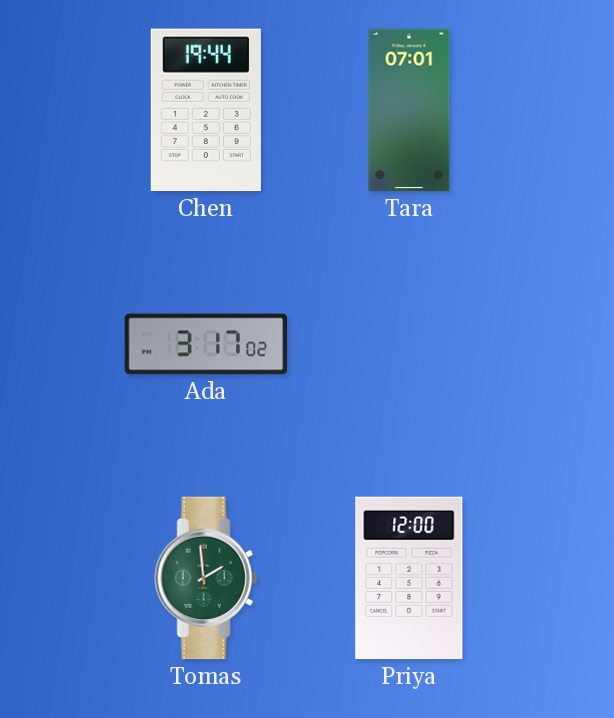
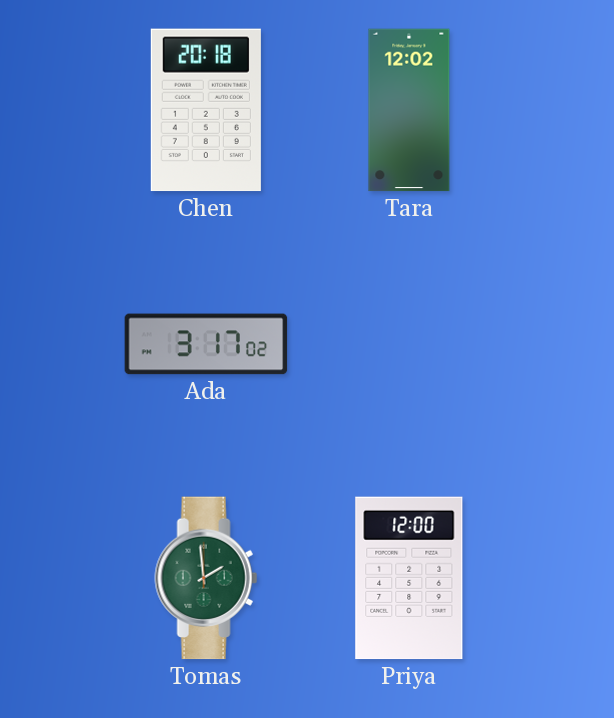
Chen: 19:44 -> 20:18 (206, 110)
Tara: 07:01 -> 12:02 (409, 110)
